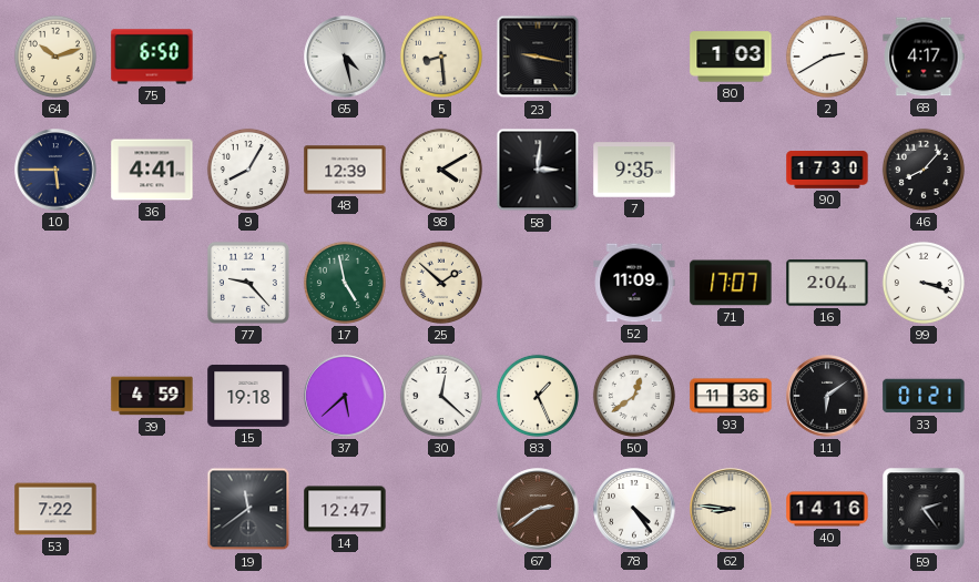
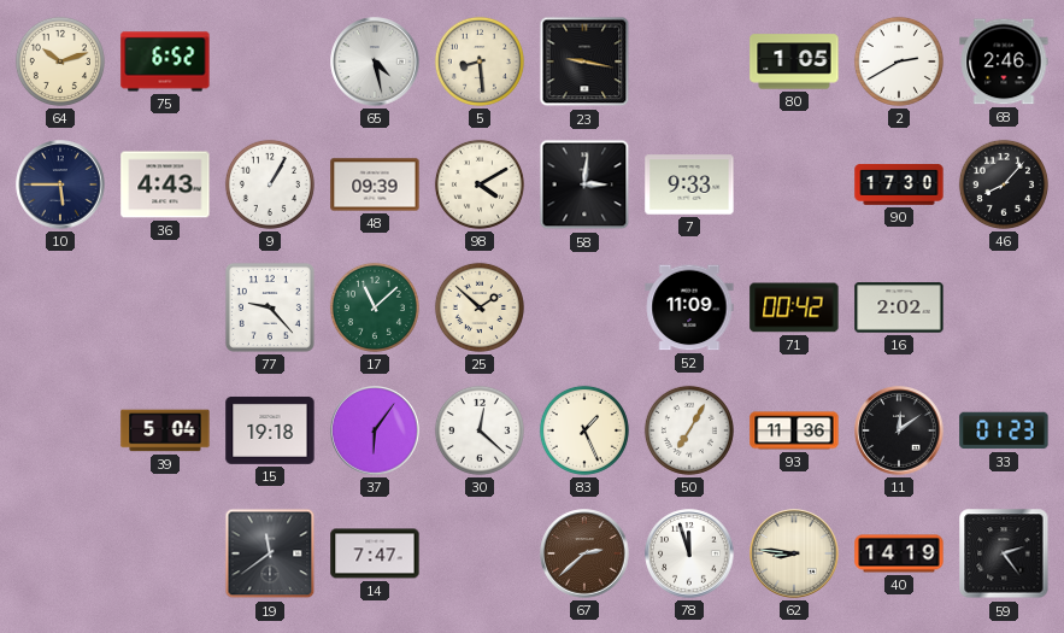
75: 6:50 -> 6:52 (165, 61)
80: 1:03 -> 1:05 (794, 61)
68: 4:17 -> 2:46 (1004, 61)
36: 4:41 -> 4:43 (165, 184)
9: 8:05 -> 1:05 (270, 184)
48: 12:39 -> 09:39 (375, 184)
7: 9:35 -> 9:33 (689, 184)
17: 4:58 -> 11:08 (375, 307)
71: 17:07 -> 00:42 (794, 307)
16: 2:04 -> 2:02 (899, 307)
99: 3:18 -> none (924, 283)
39: 4:59 -> 5:04 (165, 430)
37: 5:38 -> 6:06 (375, 430)
50: 12:39 -> 7:05 (689, 430)
11: 6:09 -> 12:09 (899, 430)
33: 01:21 -> 01:23 (1004, 430)
53: 7:22 -> none (55, 509)
14: 12:47 -> 7:47 (375, 553)
67: 2:39 -> 2:38 (584, 553)
78: 4:24 -> 11:57 (689, 553)
40: 14:16 -> 14:19 (899, 553)
